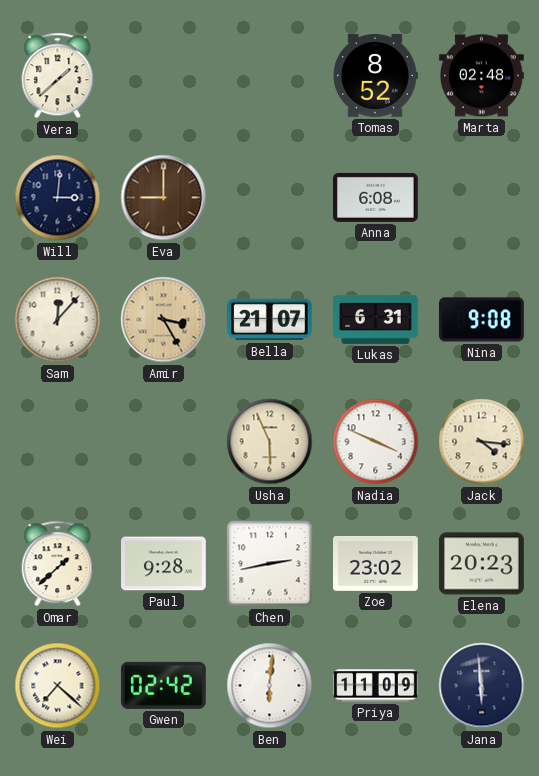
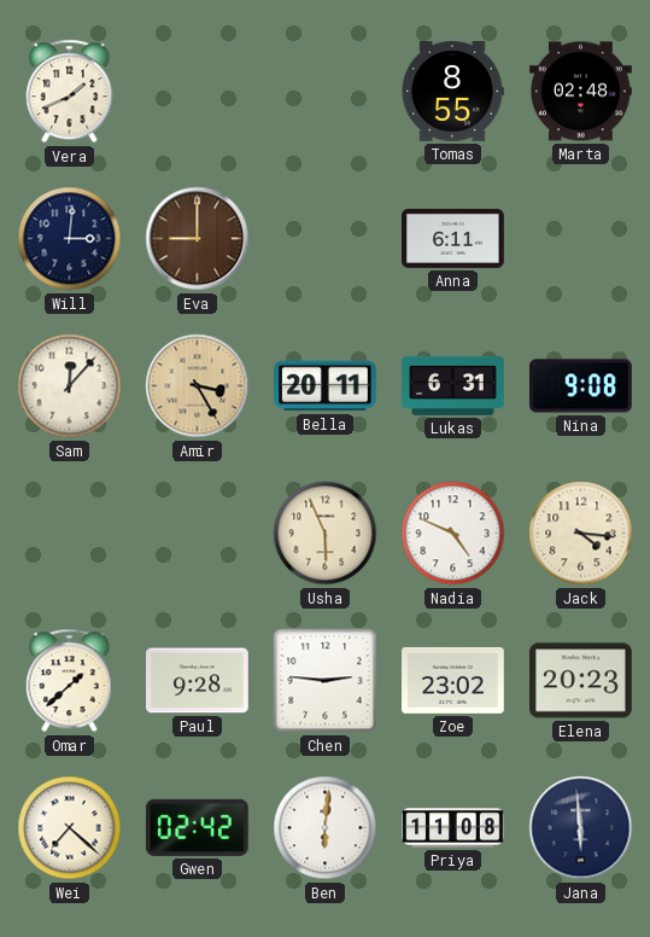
Vera: 1:38 -> 1:41 (70, 92)
Tomas: 8:52 -> 8:55 (452, 92)
Anna: 6:08 -> 6:11 (453, 238)
Bella: 21:07 -> 20:11 (326, 386)
Nadia: 3:49 -> 4:49 (453, 534)
Chen: 2:43 -> 2:46 (326, 681)
Priya: 11:09 -> 11:08 (453, 828)
